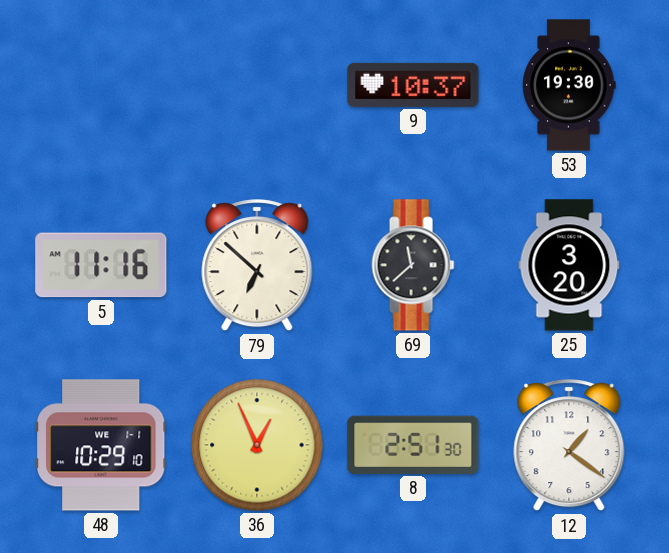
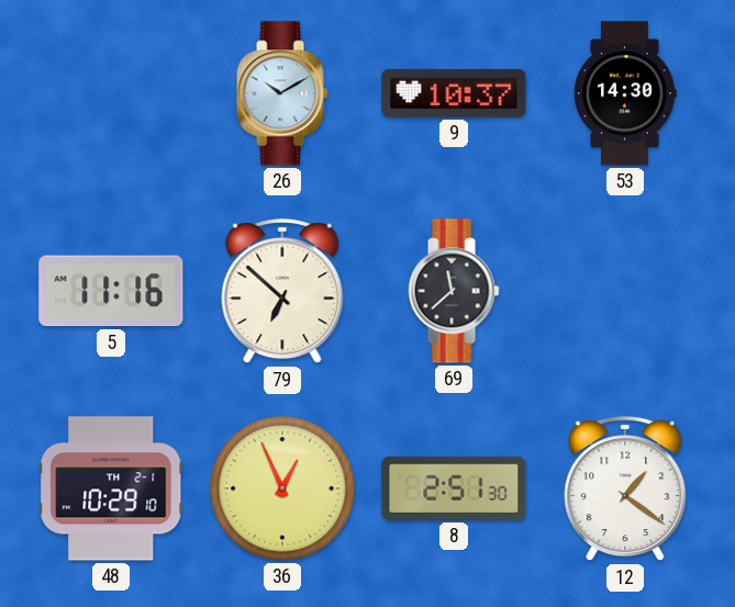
26: none -> 10:10 (282, 93)
53: 19:30 -> 14:30 (625, 93)
25: 3:20 -> none (569, 265)
48 date: WE 1-1 -> TH 2-1 (112, 488)
